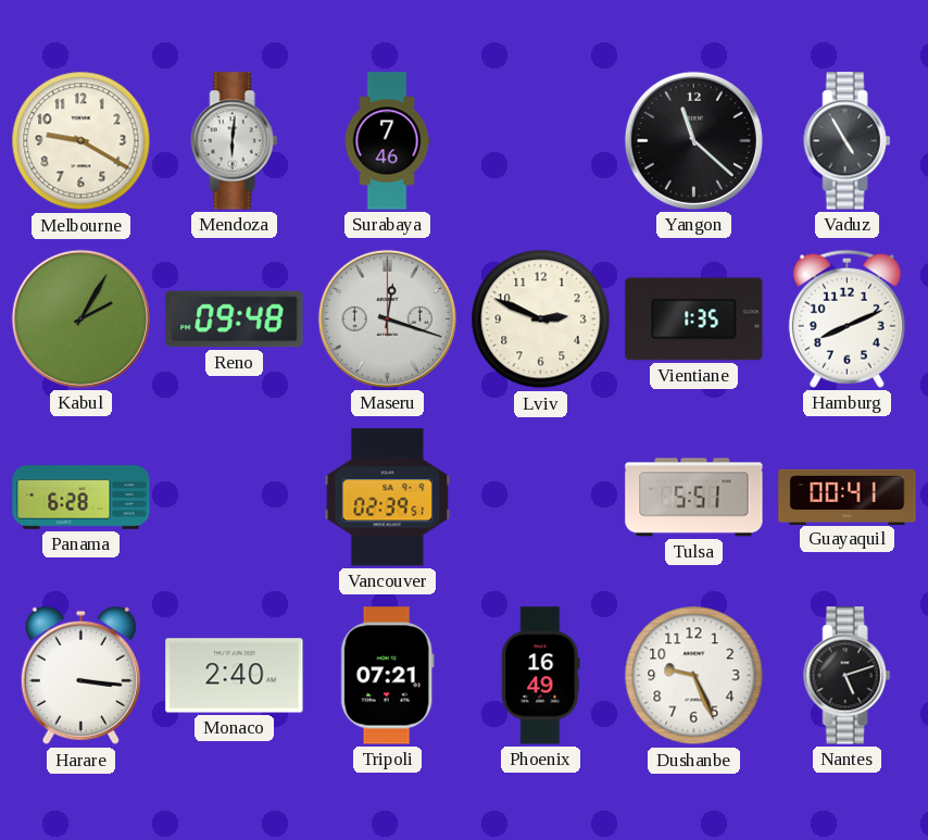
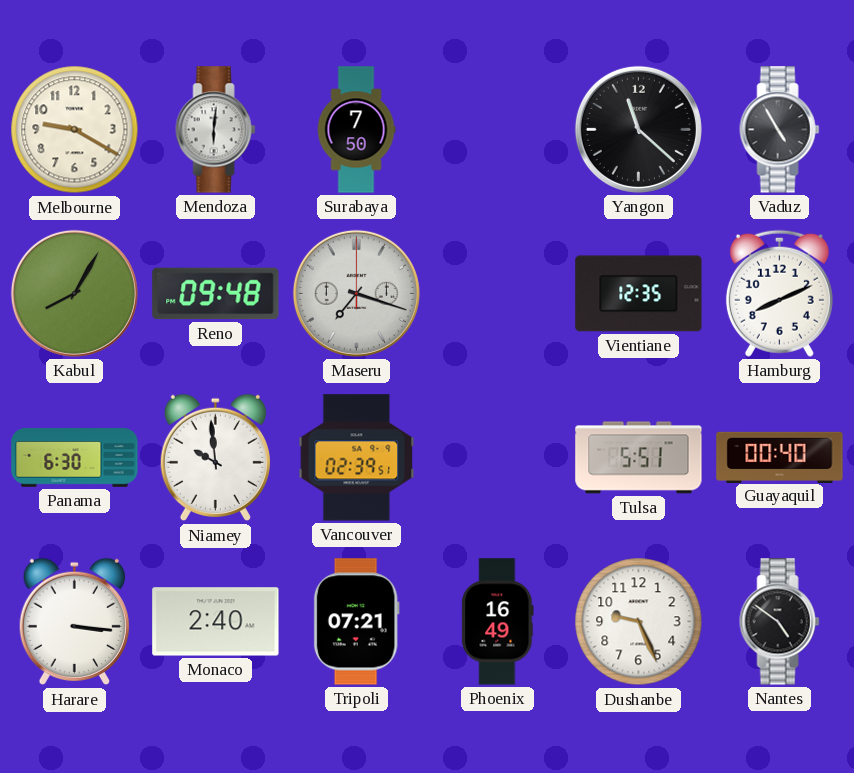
Surabaya: 7:46 -> 7:50 (356, 130)
Kabul: 2:05 -> 8:05 (74, 293)
Maseru: 12:18 -> 7:18 (356, 293)
Lviv: 2:49 -> none (541, 319)
Vientiane: 1:35 -> 12:35 (639, 294)
Panama: 6:28 -> 6:30 (75, 458)
Niamey: none -> 9:59 (215, 458)
Guayaquil: 00:41 -> 00:40 (780, 457)
Nantes: 5:12 -> 4:51 (780, 622)
